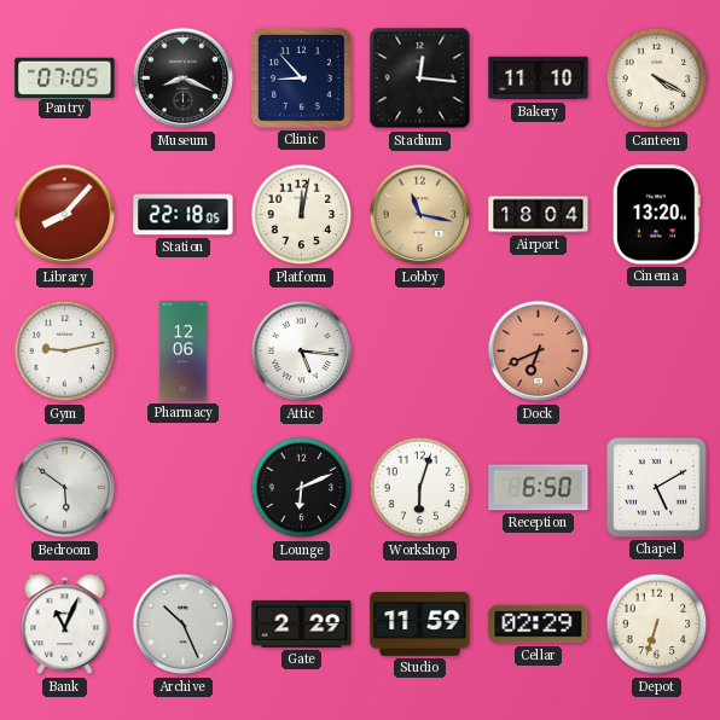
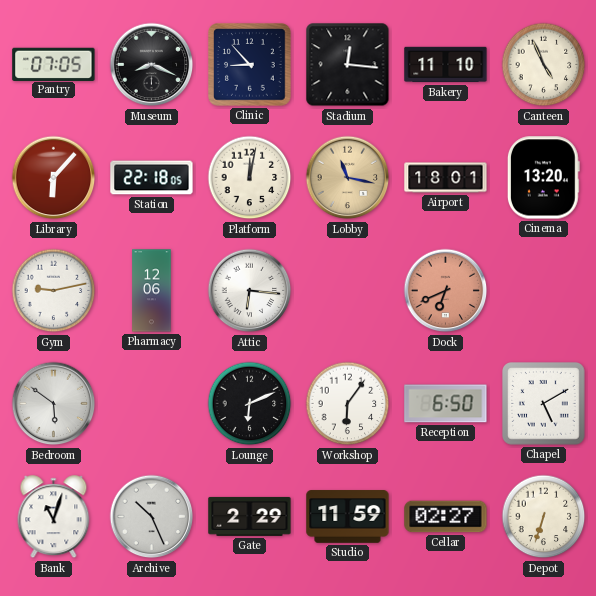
Canteen: 4:20 -> 4:56 (544, 65)
Library: 8:07 -> 6:07 (54, 178)
Airport: 18:04 -> 18:01 (446, 178)
Attic: 5:16 -> 6:16 (250, 291)
Workshop: 6:03 -> 6:06 (348, 404)
Bank: 11:04 -> 11:03 (54, 517)
Cellar: 02:29 -> 02:27 (446, 517)
